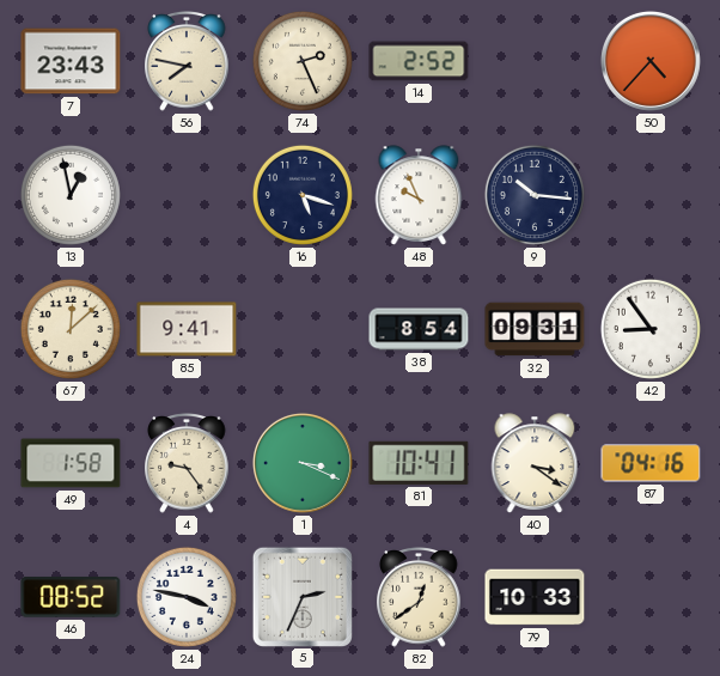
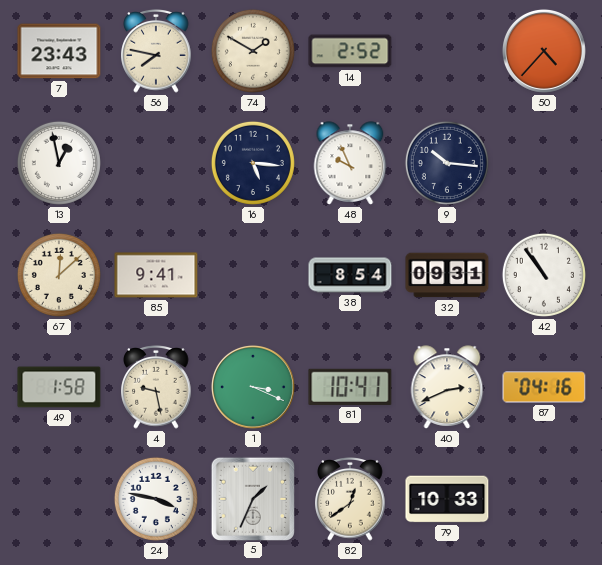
74: 2:26 -> 1:50 (253, 51)
16: 5:18 -> 5:16 (253, 163)
42: 8:54 -> 10:54 (544, 275)
4: 9:24 -> 9:28 (156, 388)
40: 3:21 -> 2:41 (447, 387)
46: 08:52 -> none (71, 597)
5: 2:34 -> 1:34 (252, 498)
